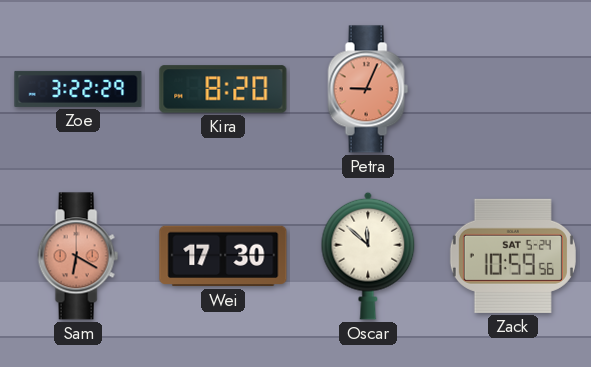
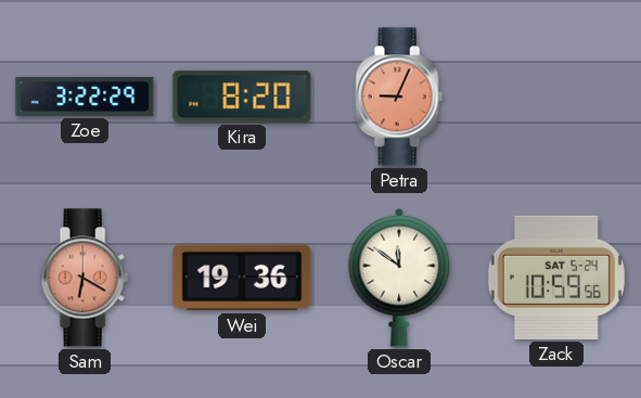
Wei: 17:30 -> 19:36 (242, 278)
Oscar: 11:52 -> 11:51 (399, 278)
